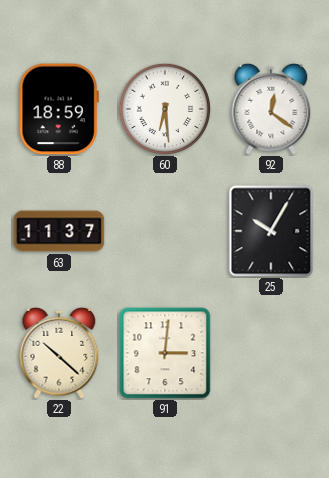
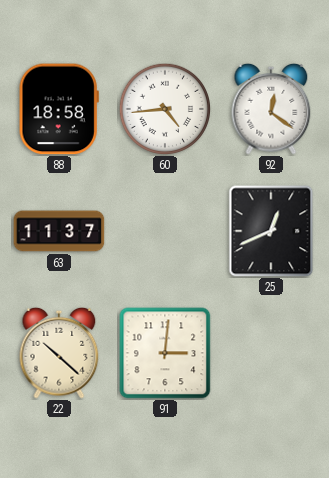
88: 18:59 -> 18:58 (59, 109)
60: 6:29 -> 4:44 (164, 108)
25: 10:05 -> 12:41 (271, 231)
